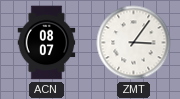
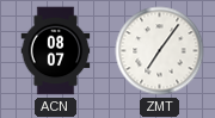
ZMT: 3:06 -> 7:06 (160, 51)
